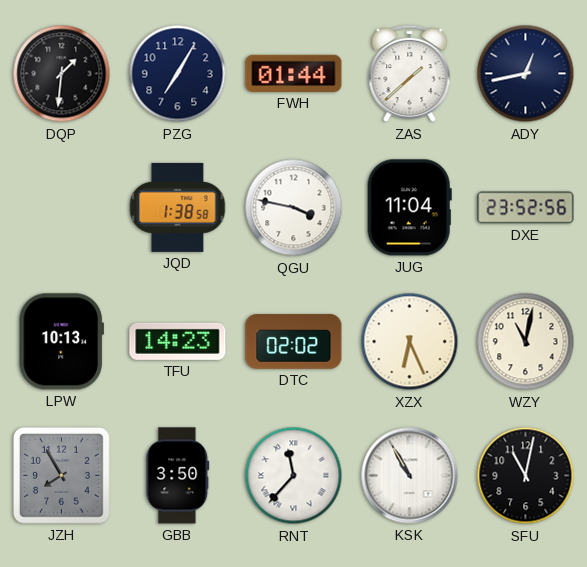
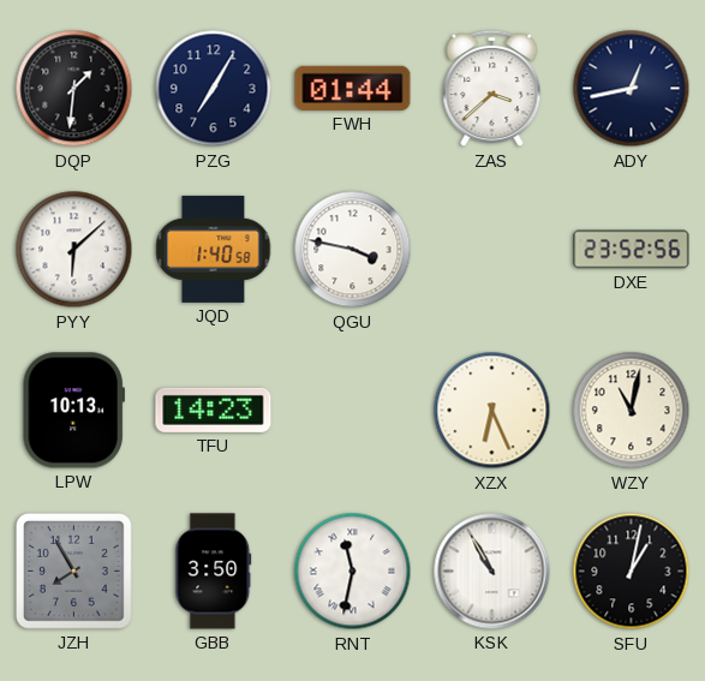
ZAS: 1:38 -> 3:38 (492, 89)
PYY: none -> 6:08 (74, 250)
JQD: 1:38 -> 1:40 (214, 249)
JUG: 11:04 -> none (409, 208)
DTC: 02:02 -> none (294, 342)
RNT: 11:37 -> 11:32 (353, 572)
SFU: 11:02 -> 1:02 (632, 572)
